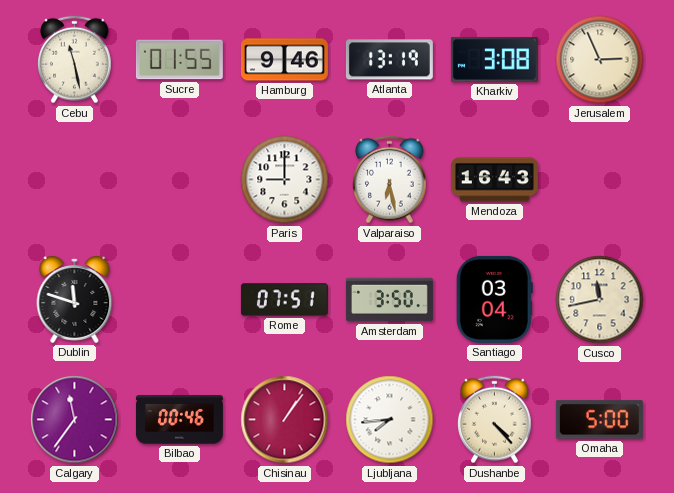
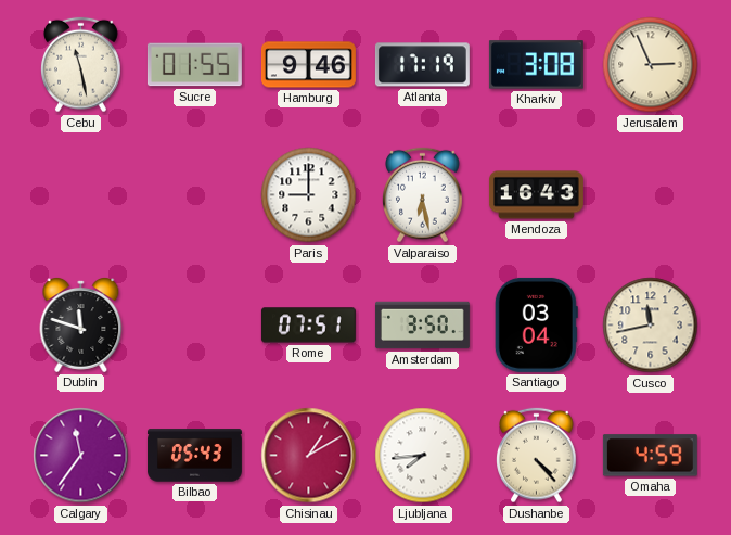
Atlanta: 13:19 -> 17:19 (422, 65)
Bilbao: 00:46 -> 05:43 (194, 456)
Chisinau: 1:06 -> 1:10 (309, 456)
Omaha: 5:00 -> 4:59 (650, 456)
